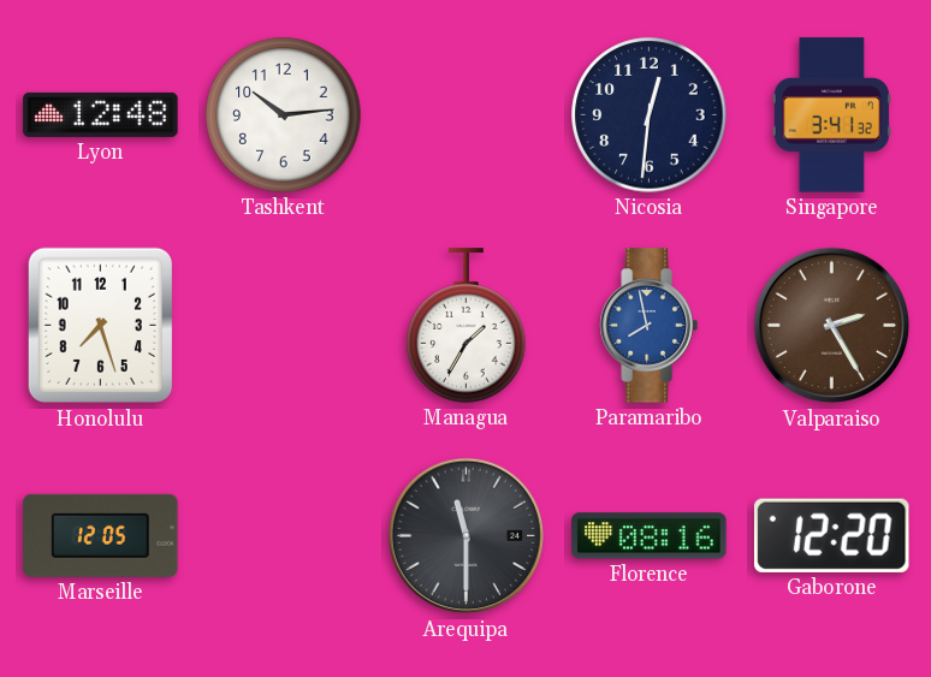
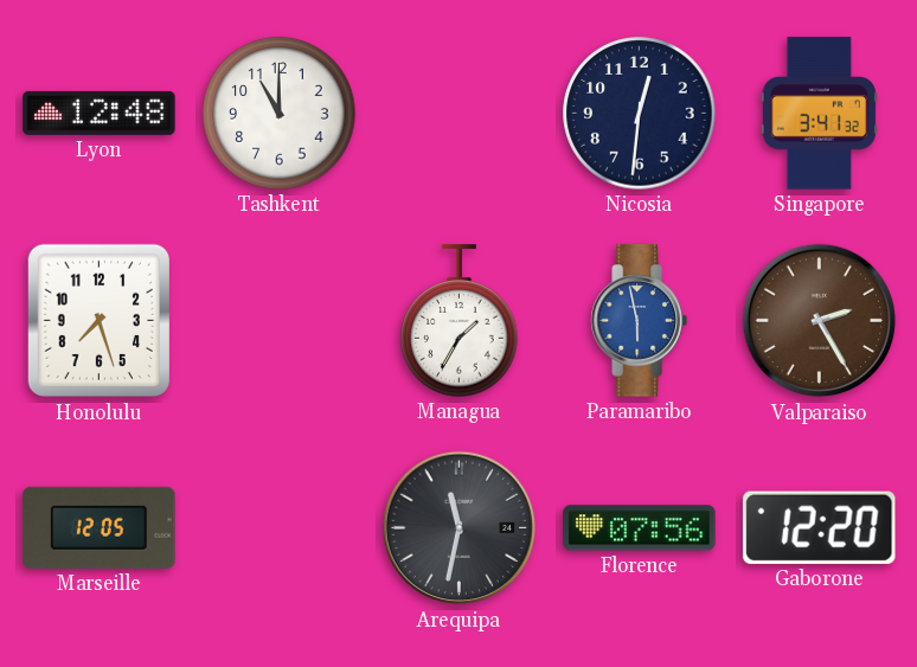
Tashkent: 10:14 -> 11:00 (280, 114)
Paramaribo: 7:58 -> 5:58 (639, 321)
Arequipa: 11:30 -> 11:32 (460, 528)
Florence: 08:16 -> 07:56 (640, 528)
